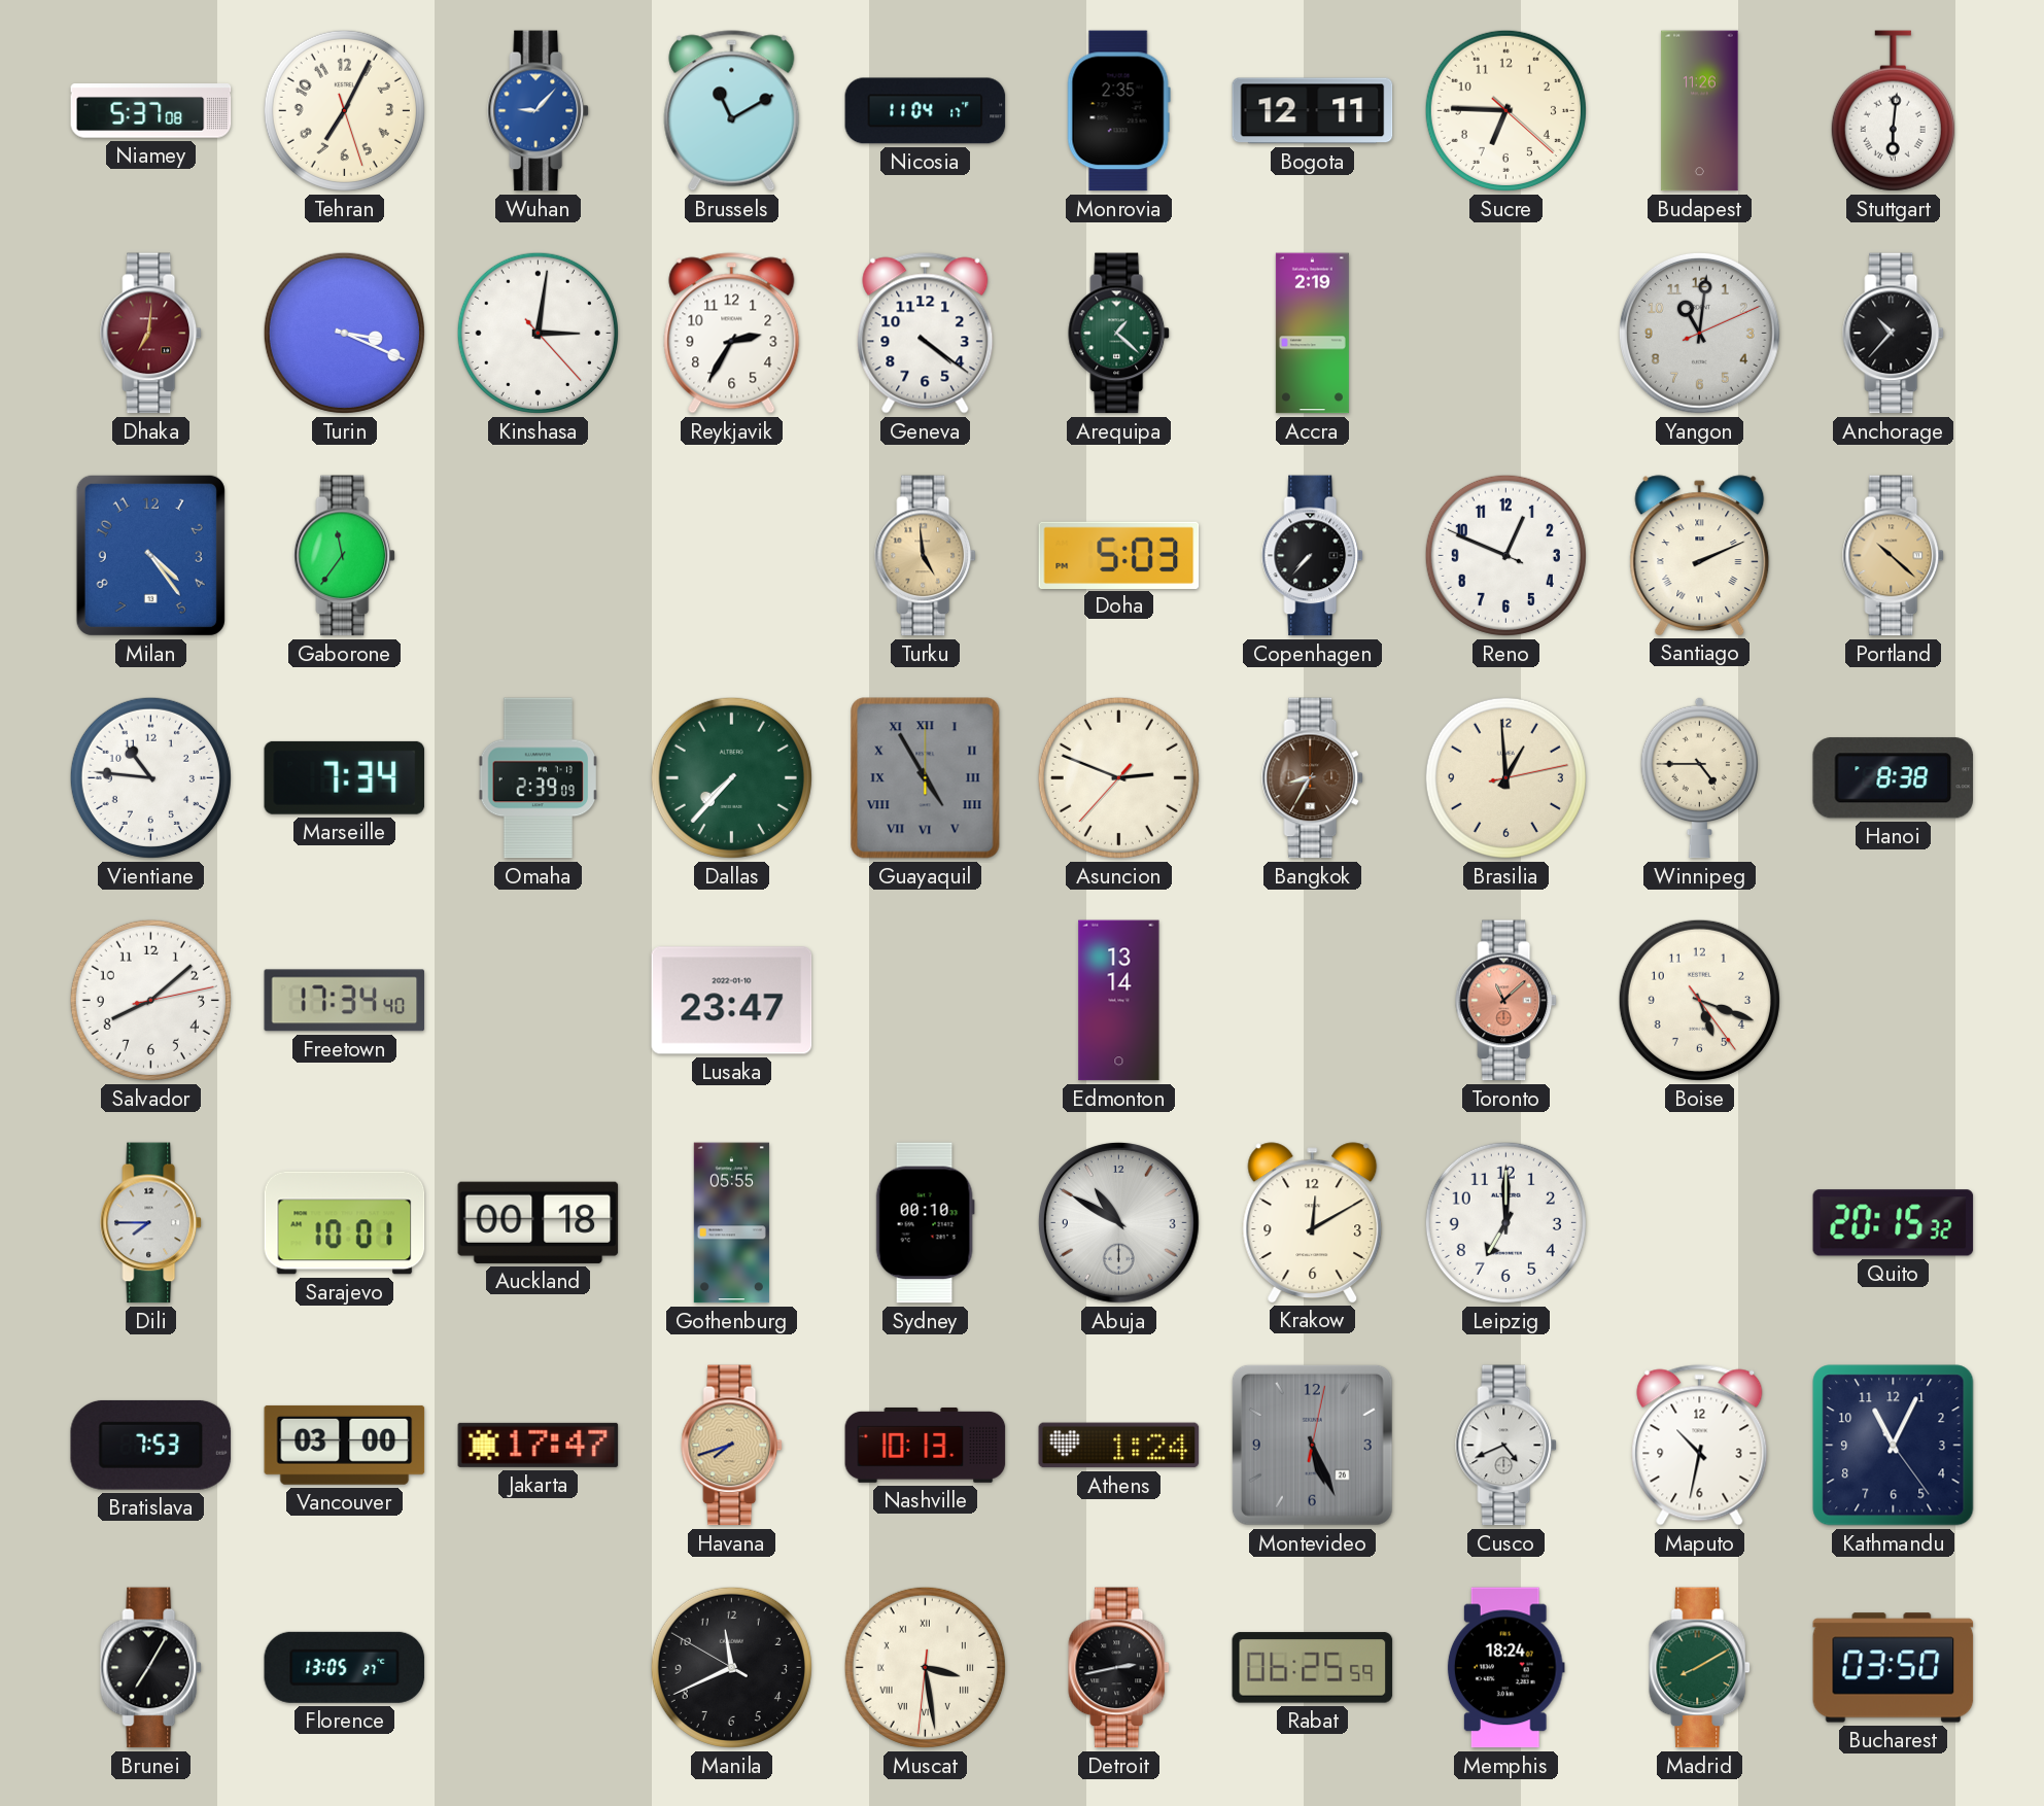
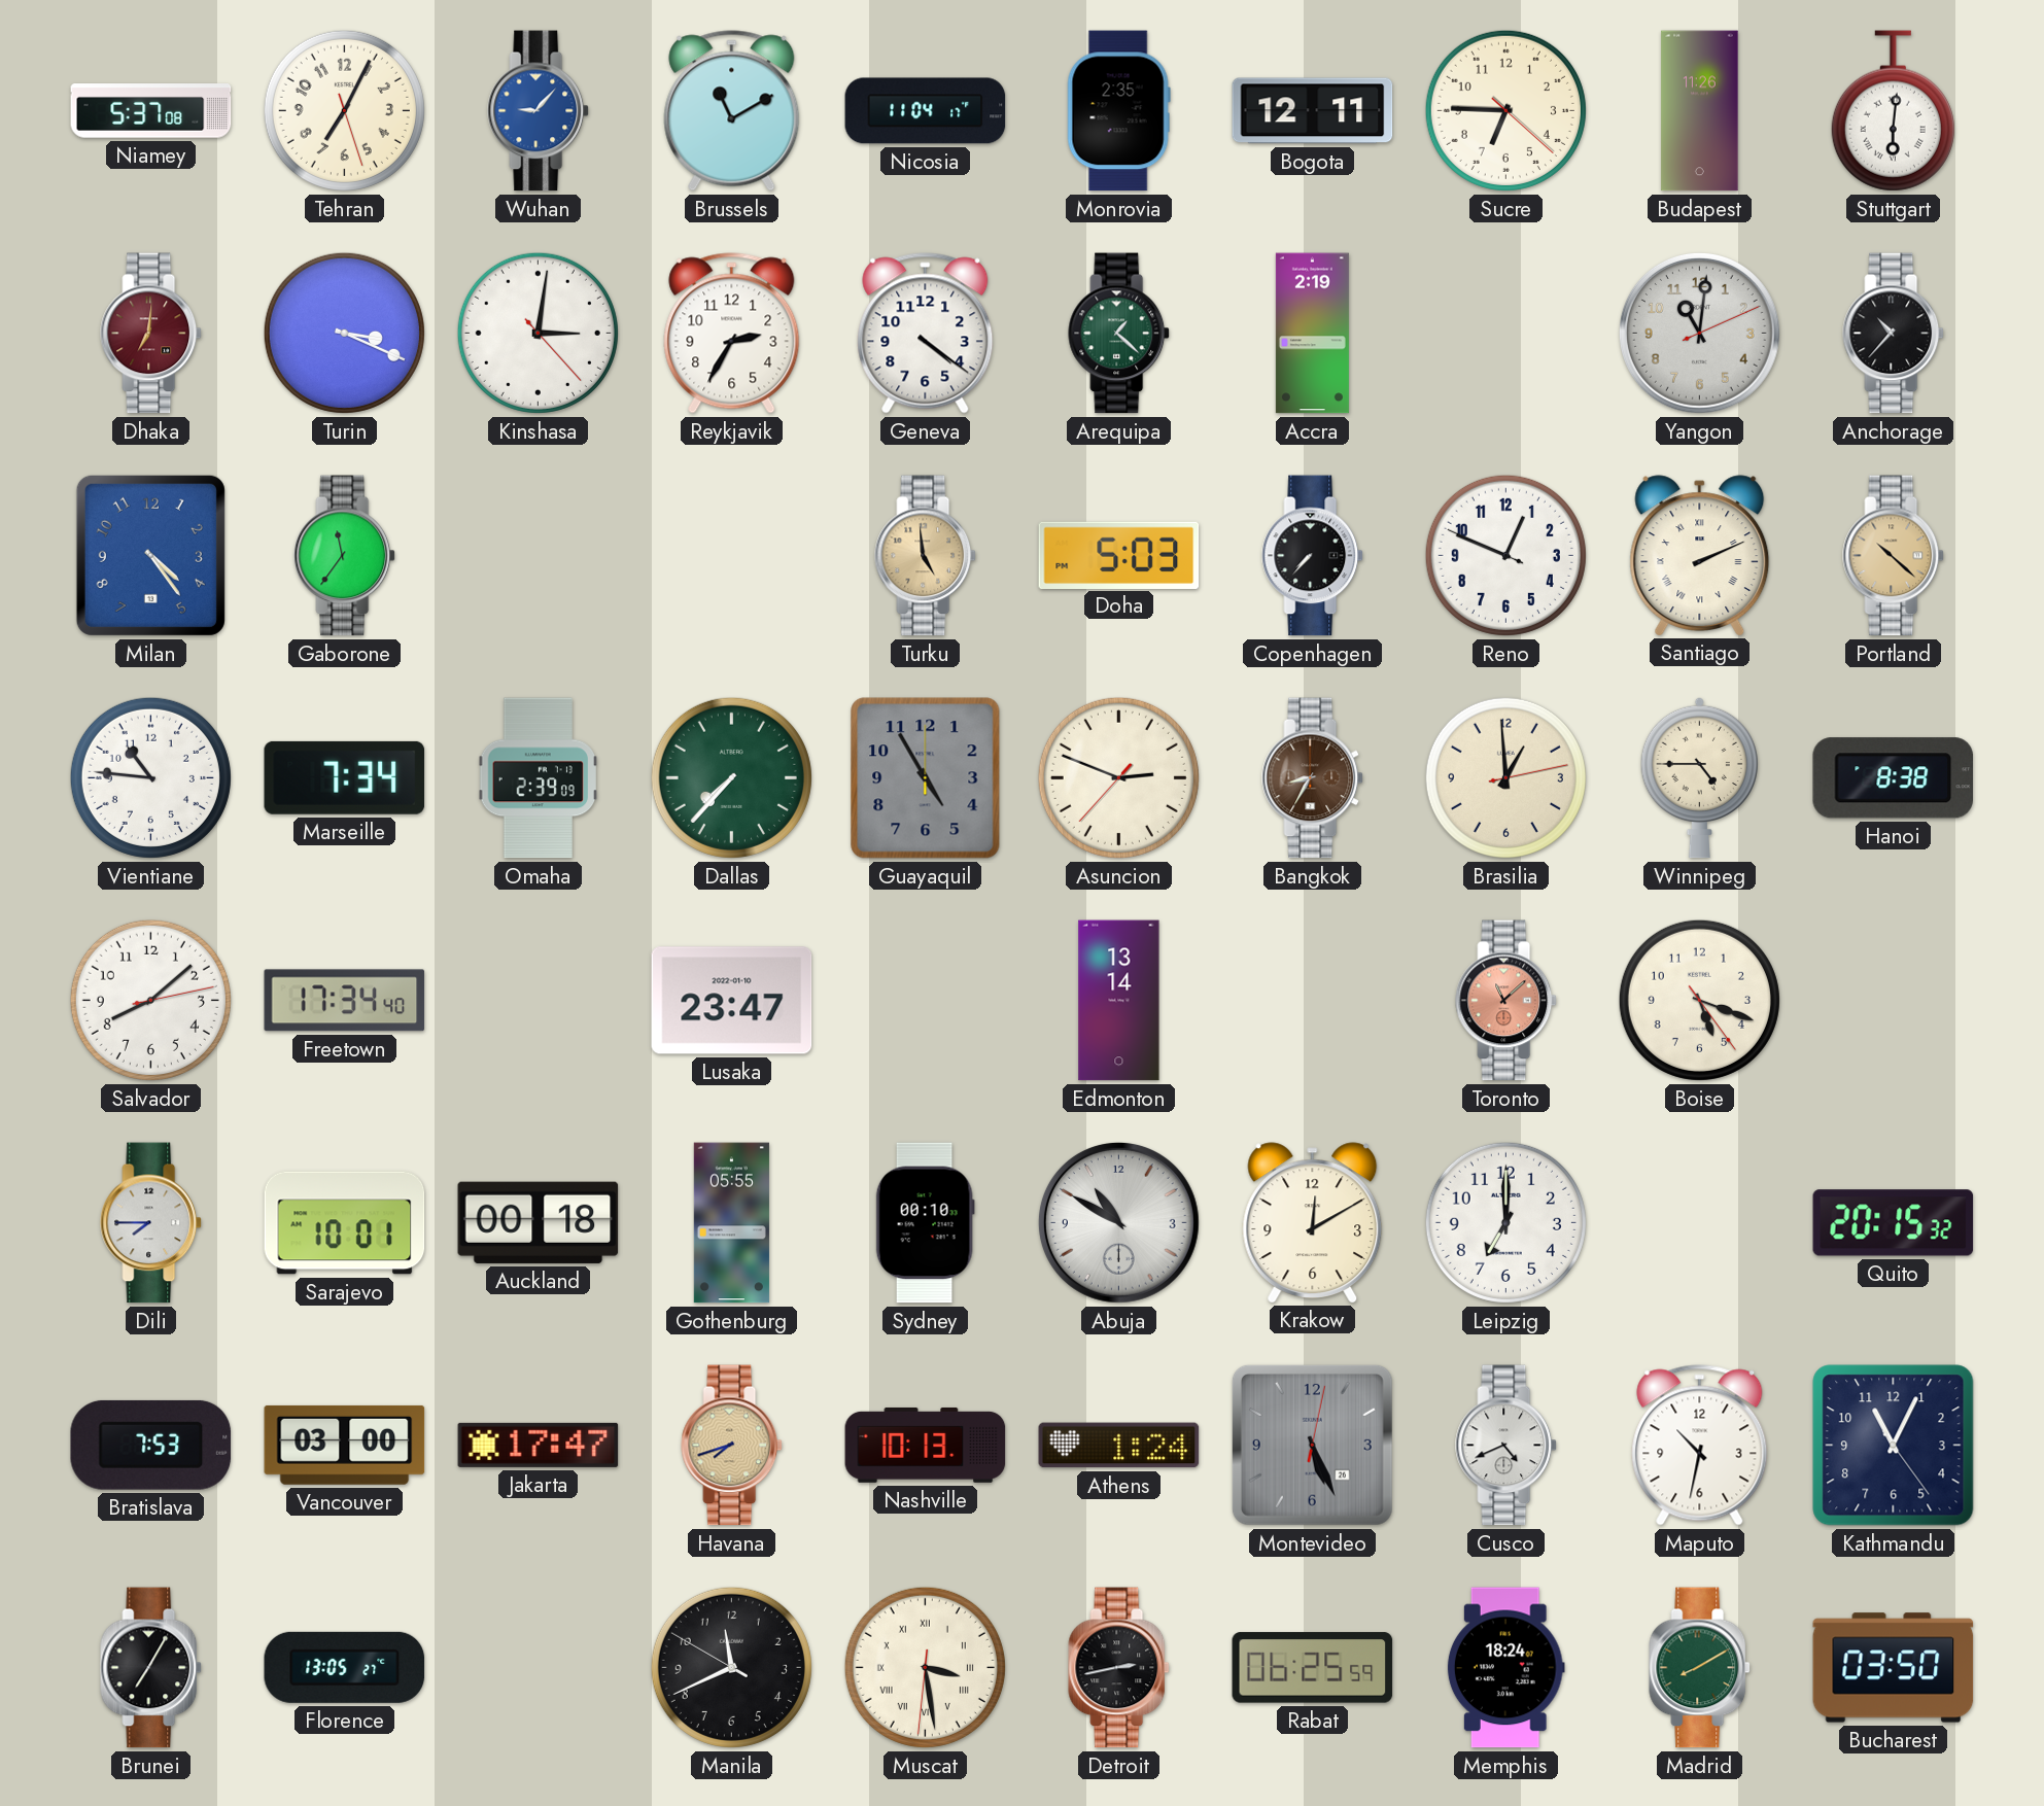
Guayaquil numerals: Roman -> Arabic (926, 778)
